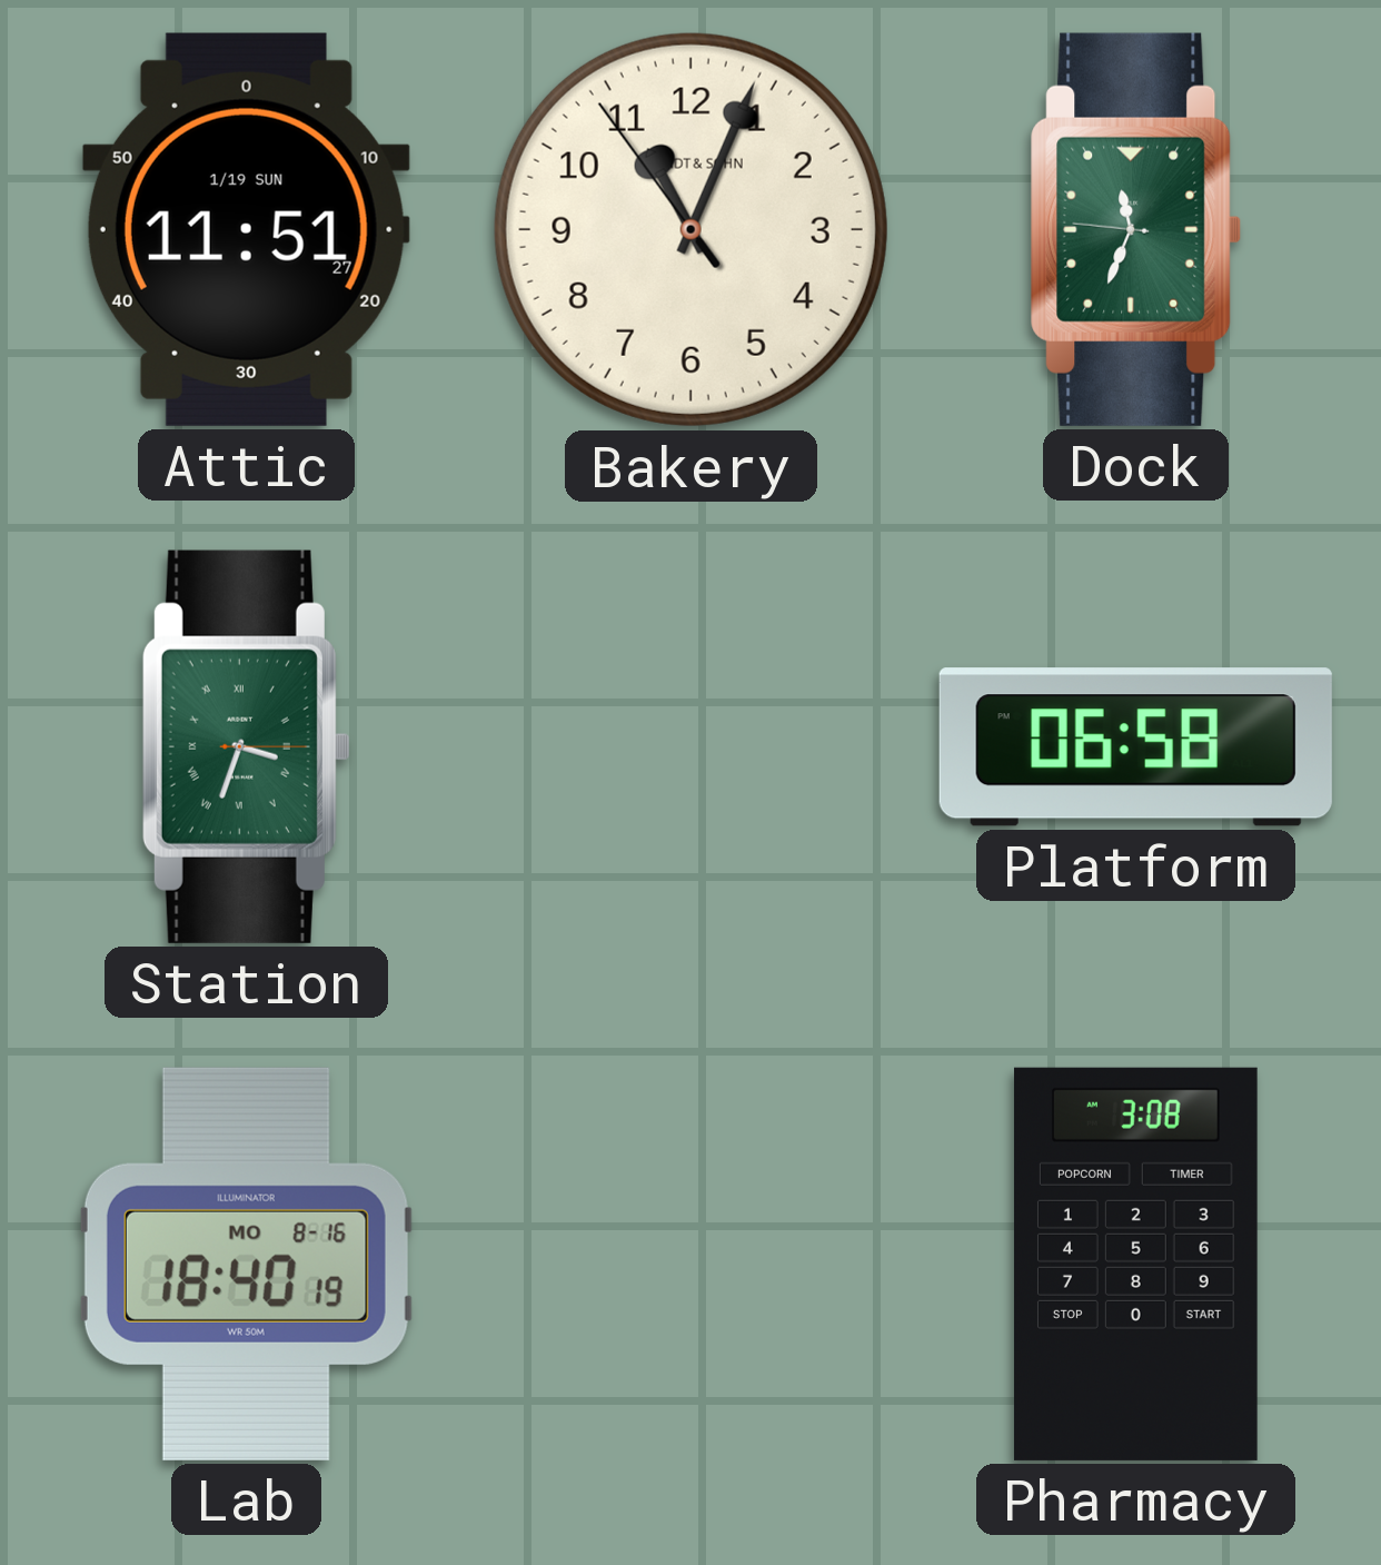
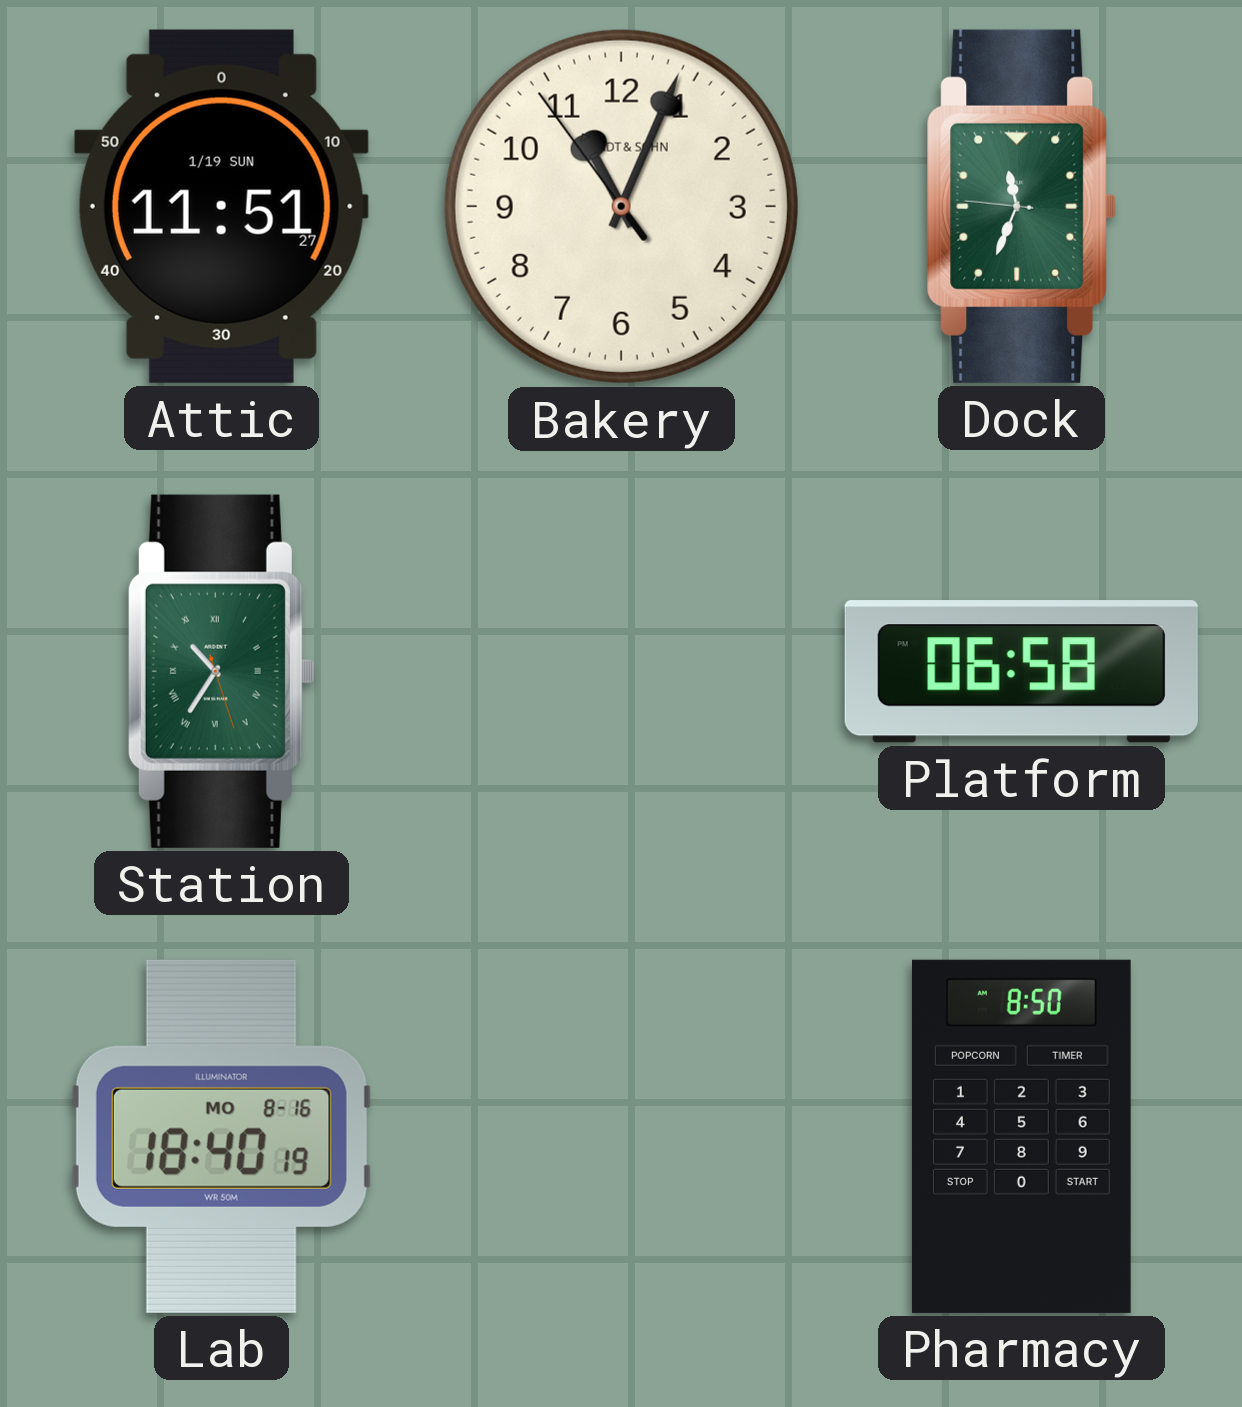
Station: 3:33 -> 10:35 (221, 671)
Pharmacy: 3:08 -> 8:50 (1021, 1136)
